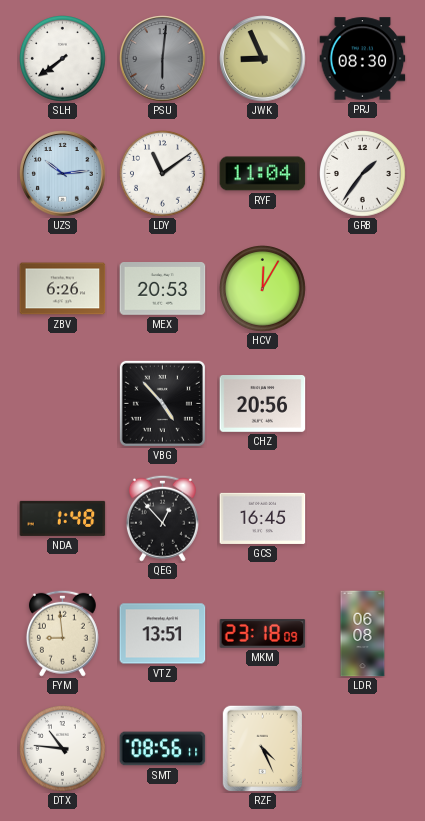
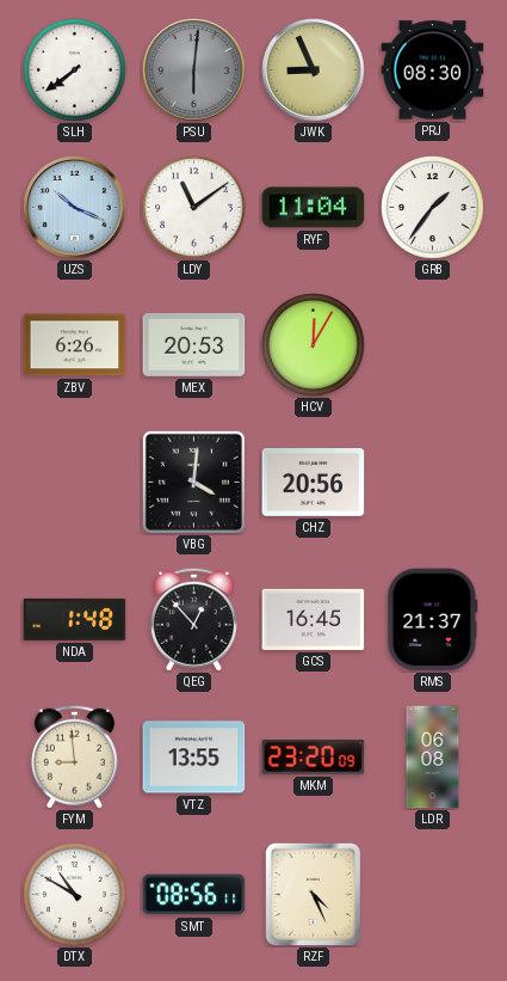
UZS: 10:14 -> 10:19 (75, 208)
VBG: 4:53 -> 4:01 (193, 482)
RMS: none -> 21:37 (433, 620)
VTZ: 13:51 -> 13:55 (194, 758)
MKM: 23:18 -> 23:20 (314, 758)
DTX: 10:46 -> 10:50 (75, 895)
